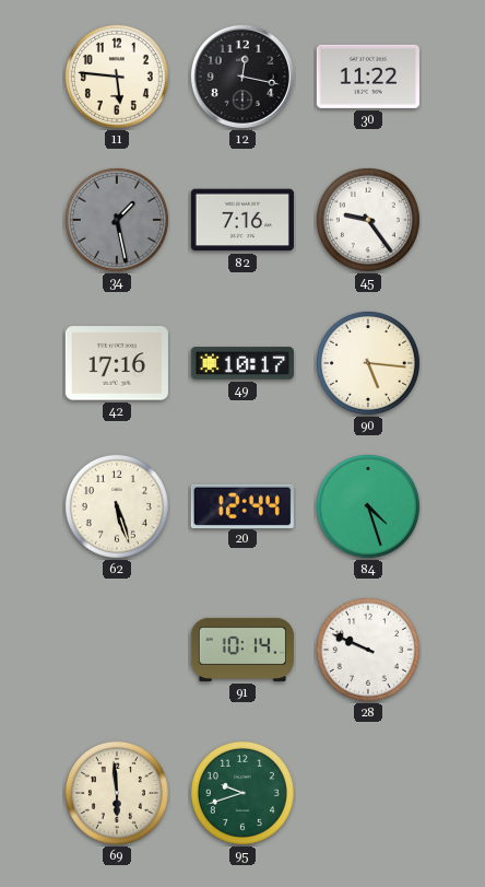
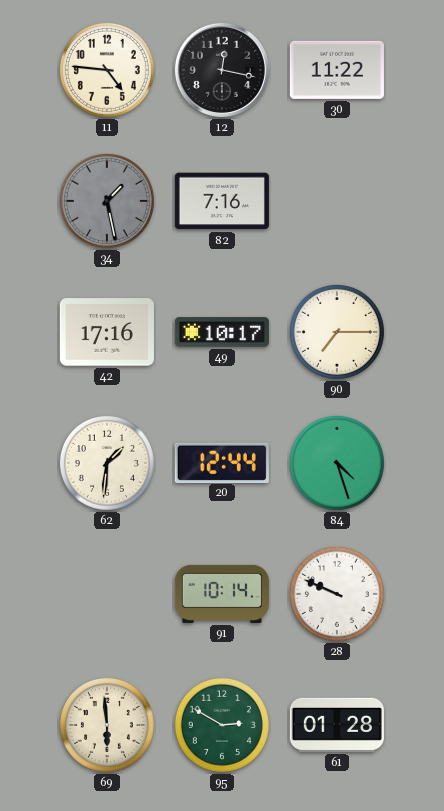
11: 5:46 -> 4:46 (107, 70)
45: 9:24 -> none (368, 220)
90: 5:16 -> 7:15 (337, 332)
62: 5:27 -> 1:31 (107, 463)
95: 9:42 -> 2:50 (222, 725)
61: none -> 01:28 (337, 725)
